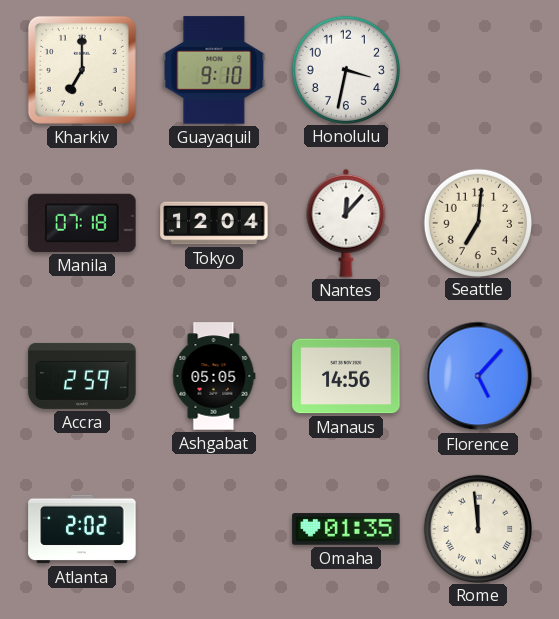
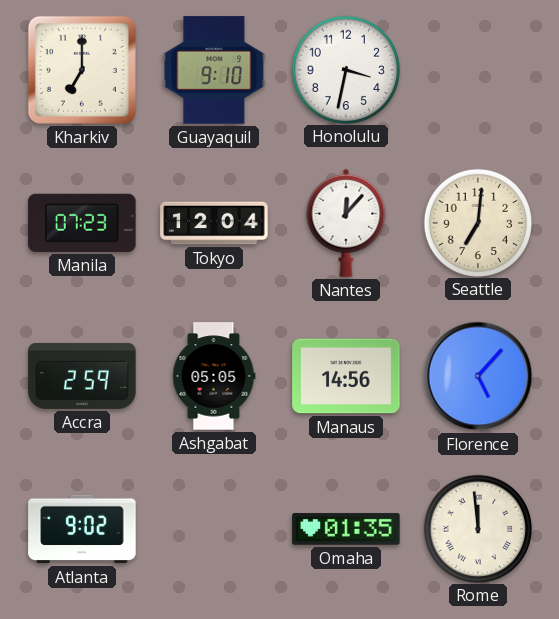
Manila: 07:18 -> 07:23 (82, 223)
Atlanta: 2:02 -> 9:02 (82, 529)
